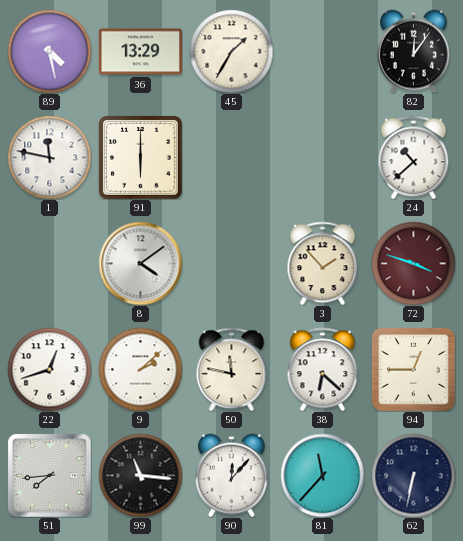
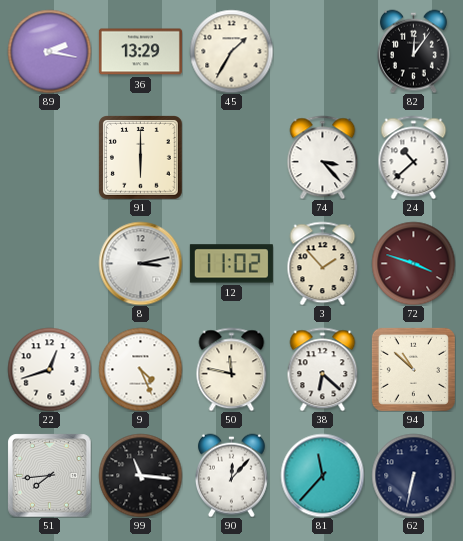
89: 4:28 -> 2:17 (49, 51)
1: 11:47 -> none (49, 157)
74: none -> 3:23 (323, 157)
8: 4:09 -> 3:13 (140, 263)
12: none -> 11:02 (231, 264)
9: 2:08 -> 4:26 (140, 369)
94: 12:45 -> 10:52 (413, 369)
